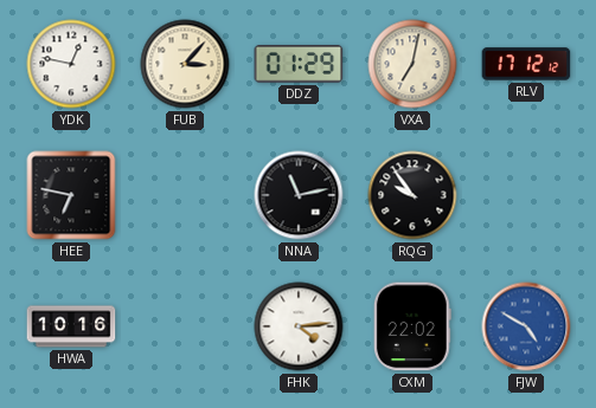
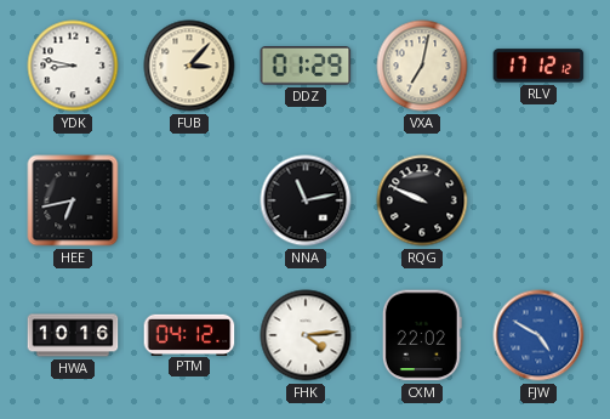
YDK: 12:47 -> 8:47 (73, 66)
HEE: 6:47 -> 6:43 (73, 200)
RQG: 9:54 -> 9:49 (422, 200)
PTM: none -> 04:12 (189, 334)
